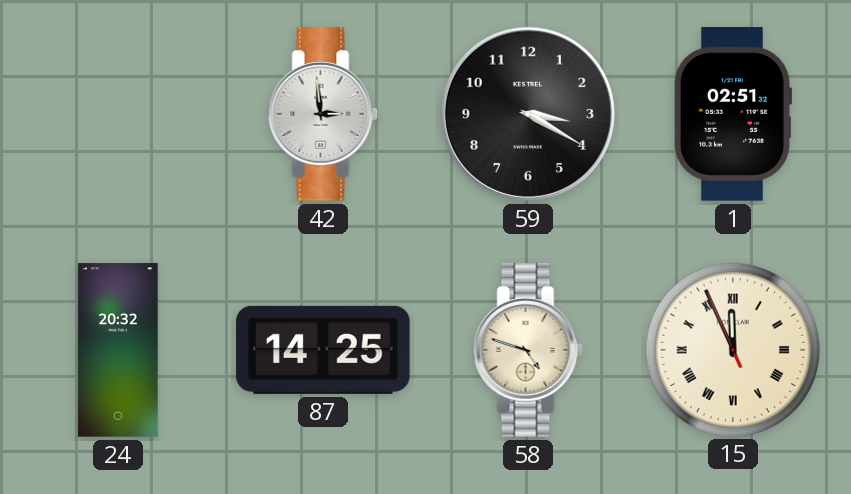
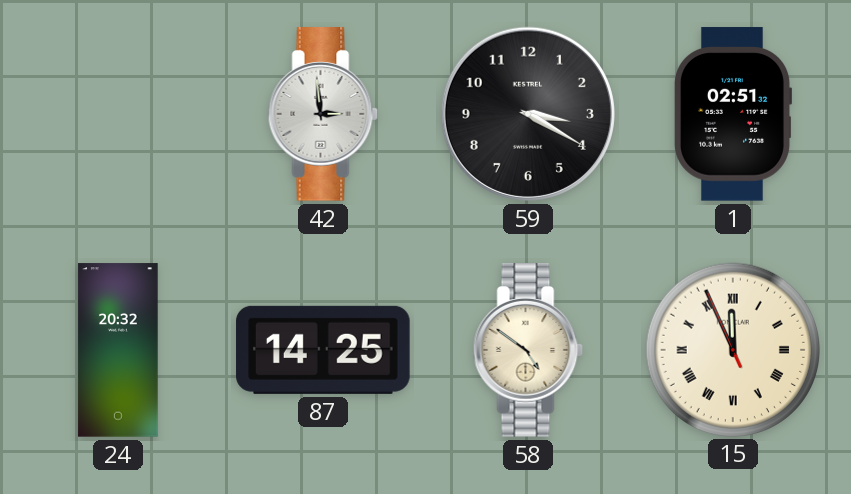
58: 4:48 -> 4:51 (528, 350)
